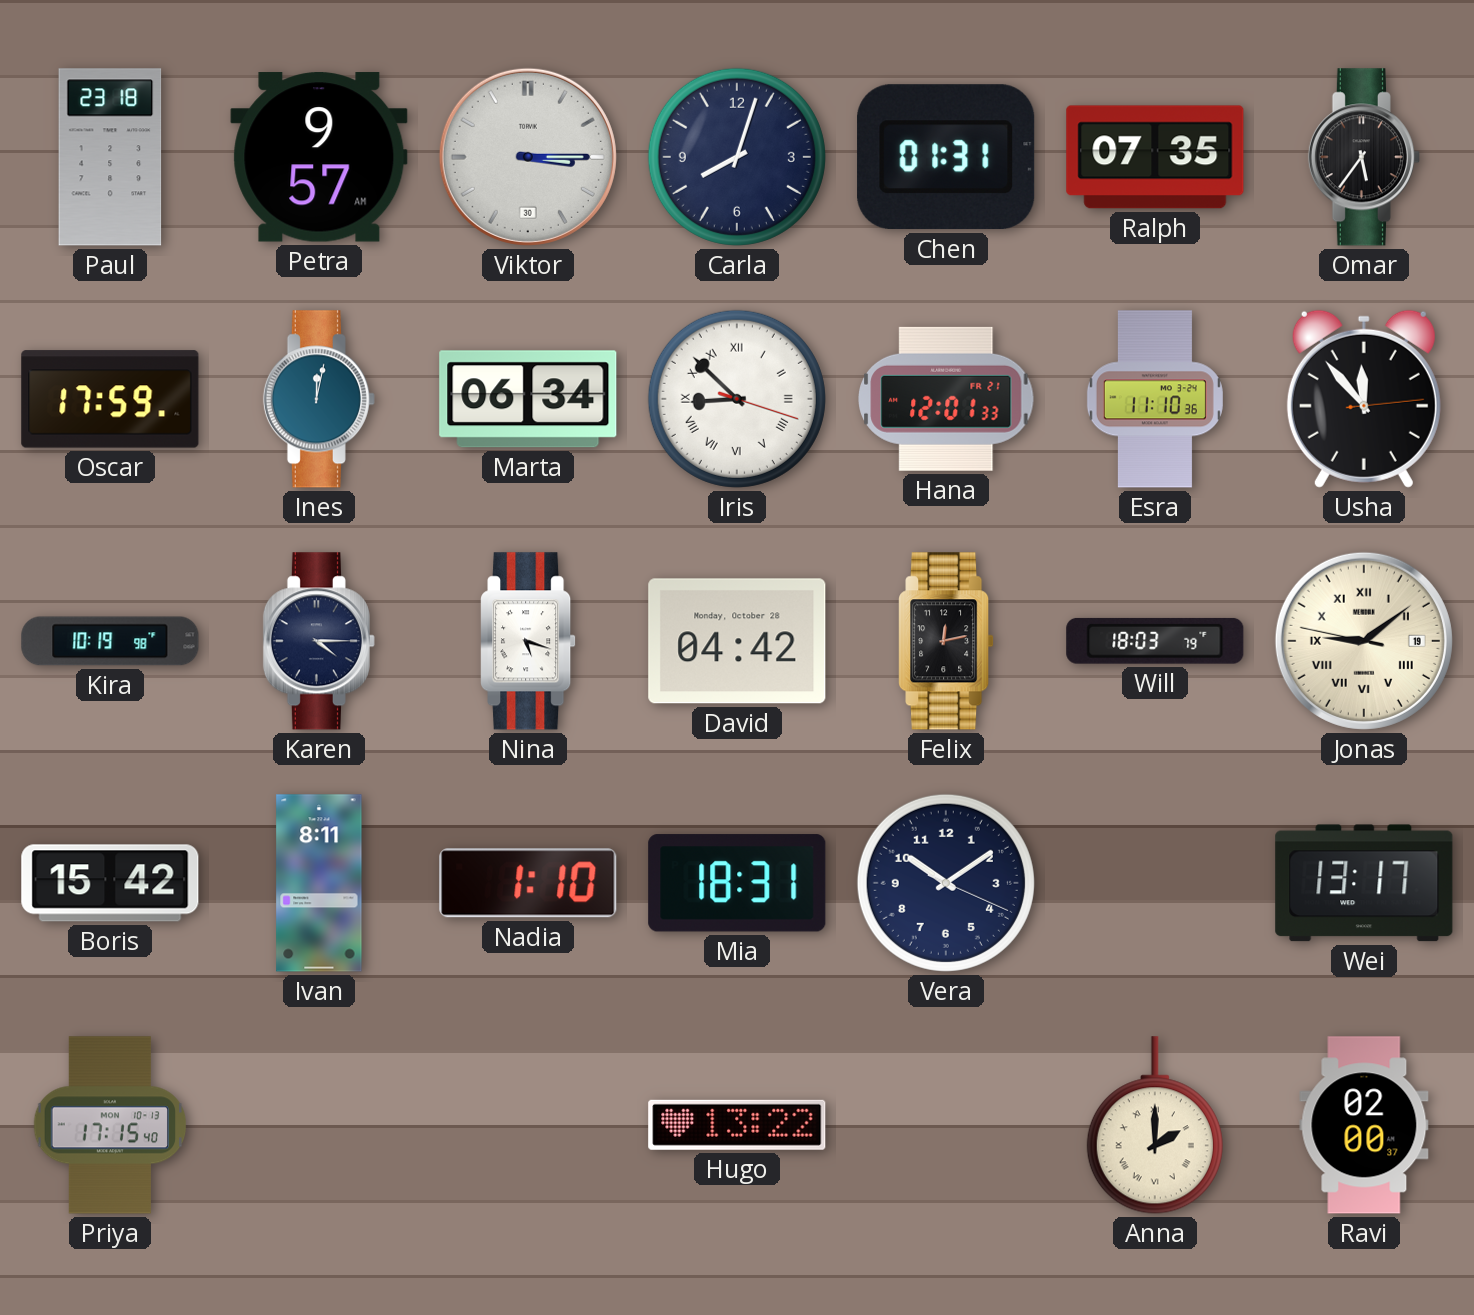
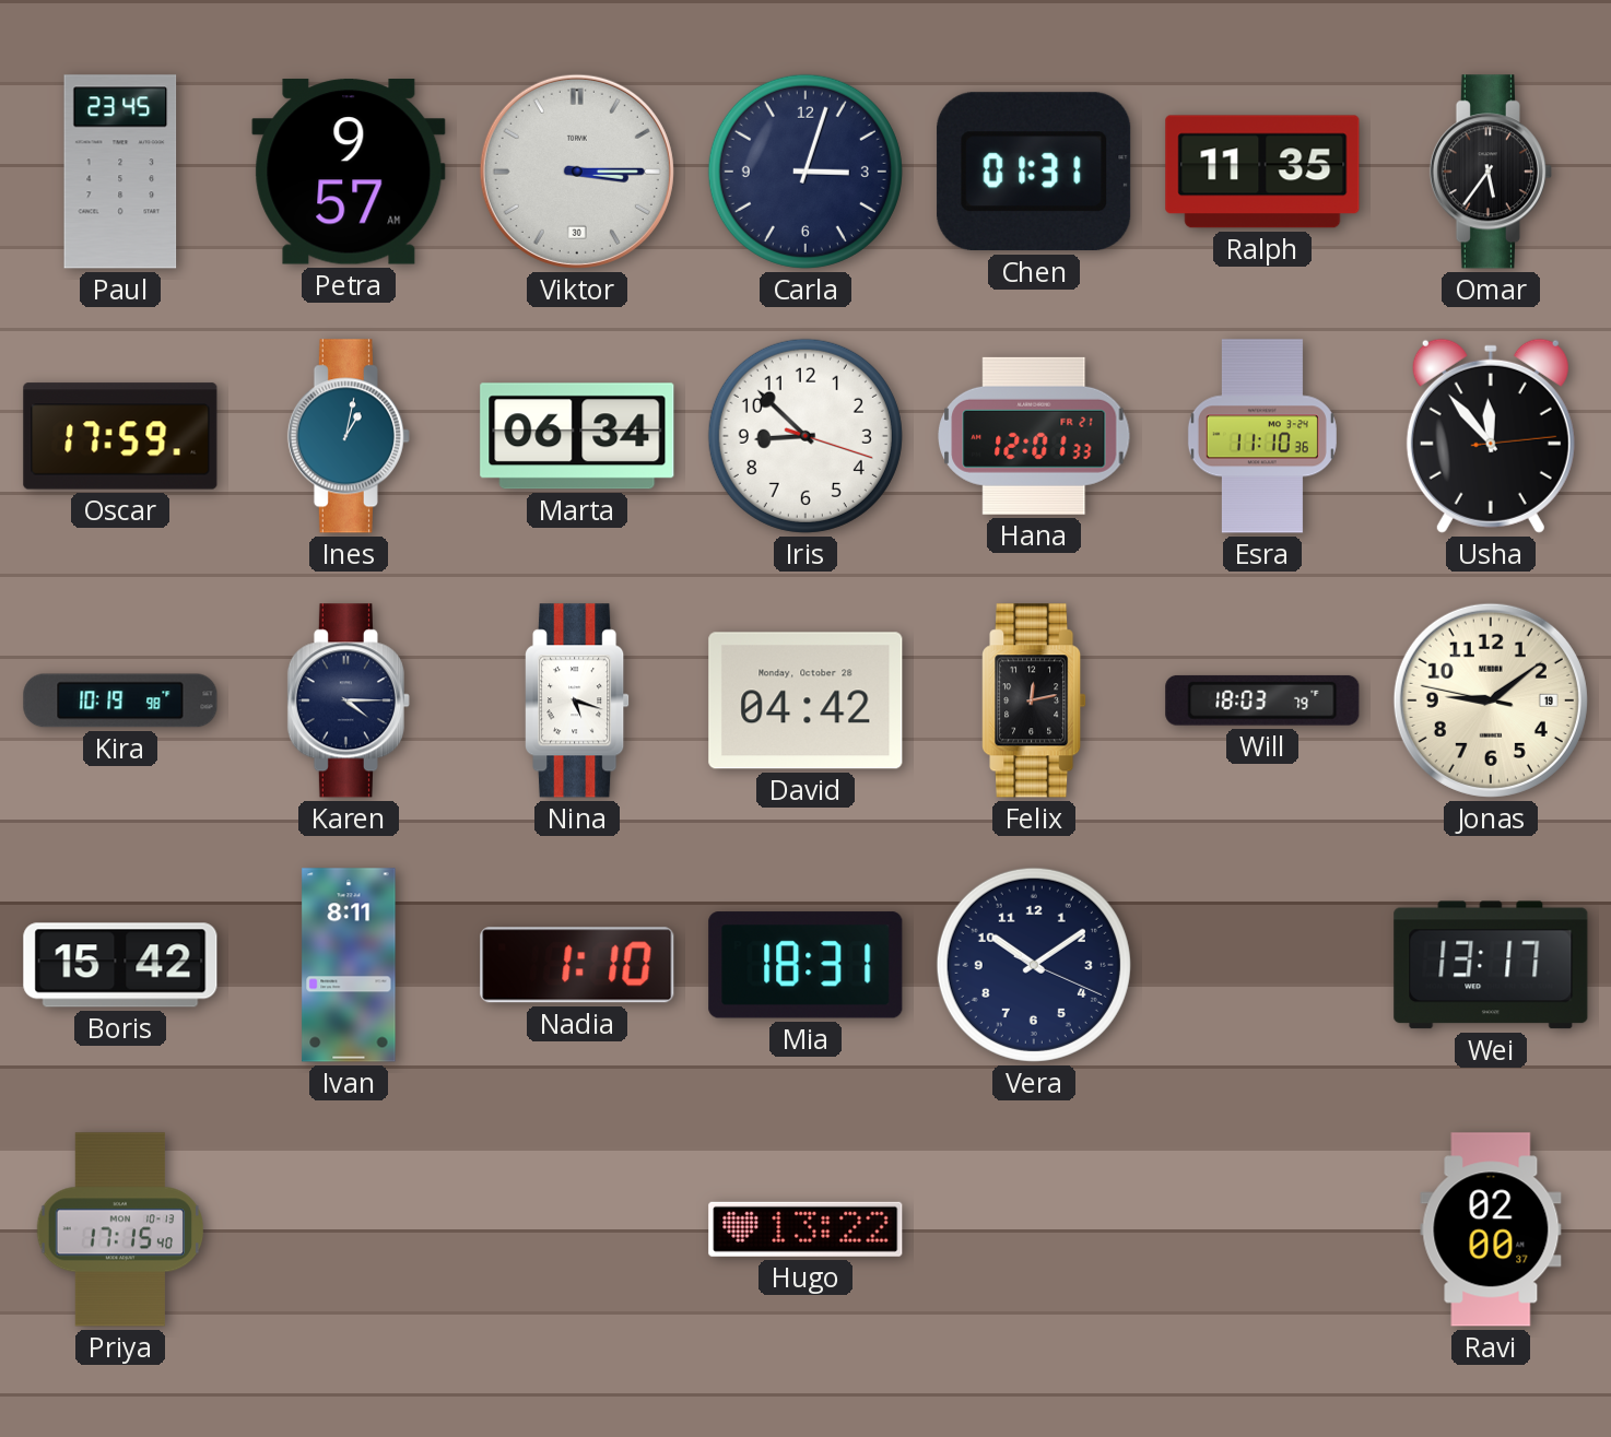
Paul: 23:18 -> 23:45 (120, 172)
Carla: 8:03 -> 3:03 (805, 172)
Ralph: 07:35 -> 11:35 (1262, 172)
Ines: 12:02 -> 1:02 (349, 436)
Iris numerals: Roman -> Arabic (805, 436)
Jonas numerals: Roman -> Arabic (1491, 700)
Anna: 2:00 -> none (1155, 1125)
